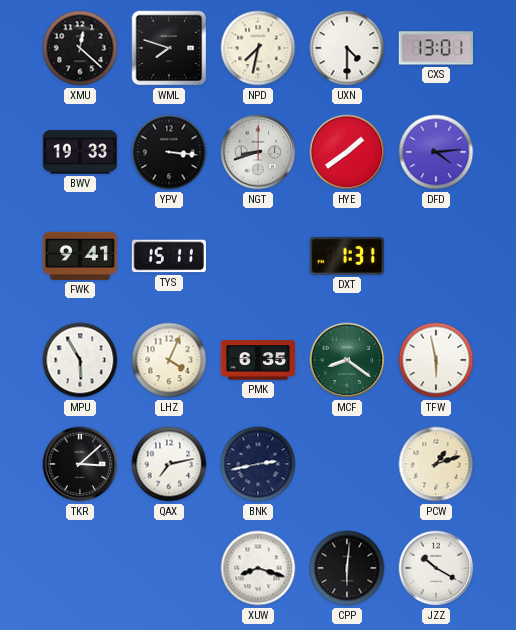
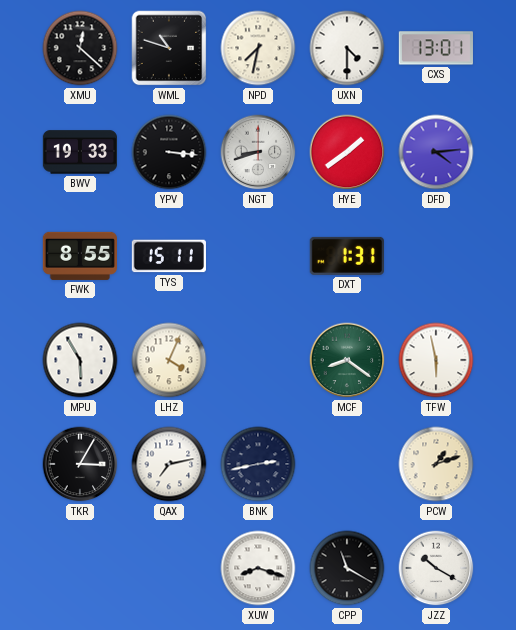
WML: 7:48 -> 10:48 (169, 48)
FWK: 9:41 -> 8:55 (80, 256)
PMK: 6:35 -> none (257, 360)
TKR: 3:08 -> 3:05 (80, 464)
CPP: 6:01 -> 11:20 (347, 568)
